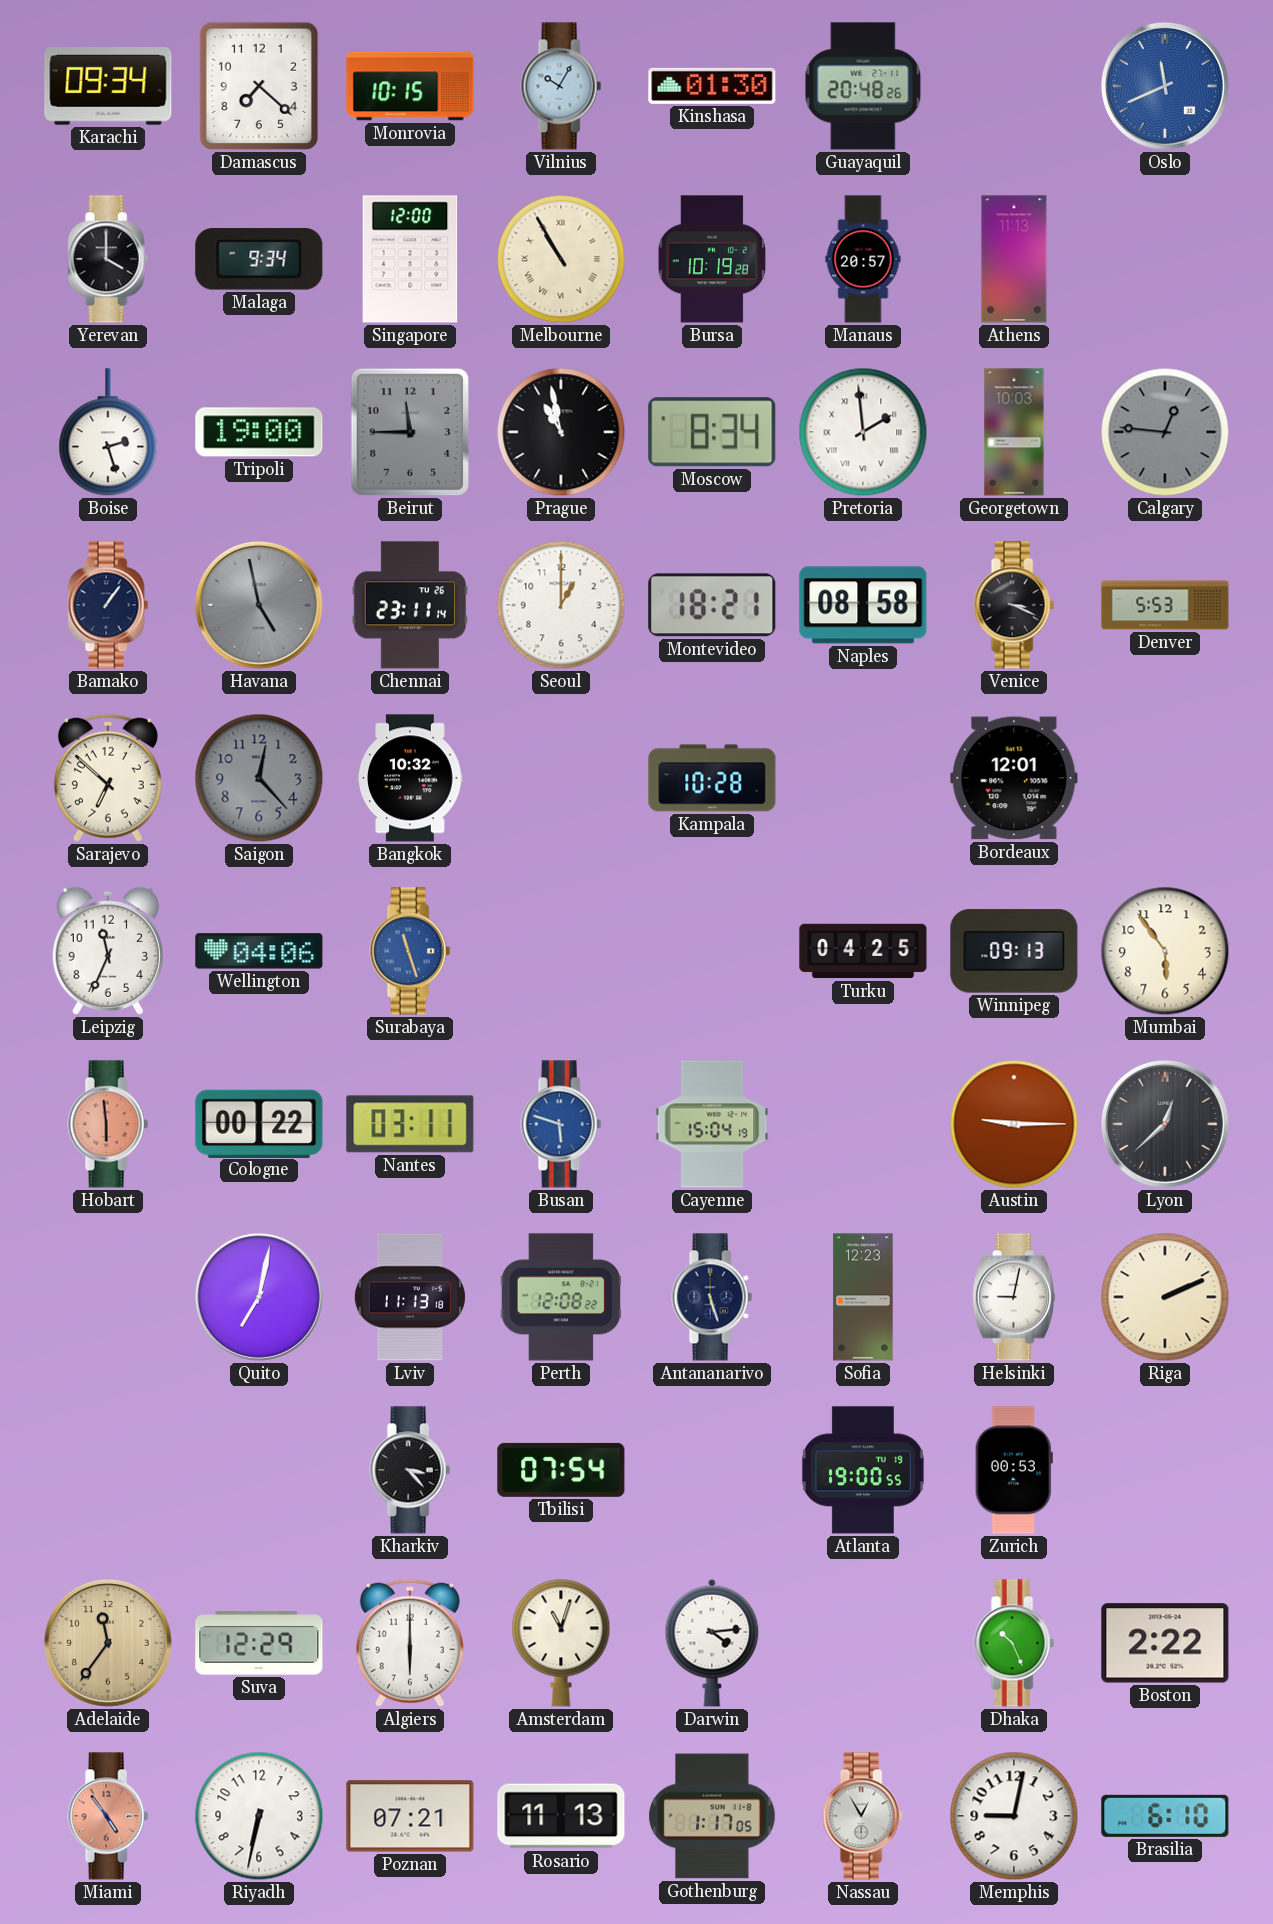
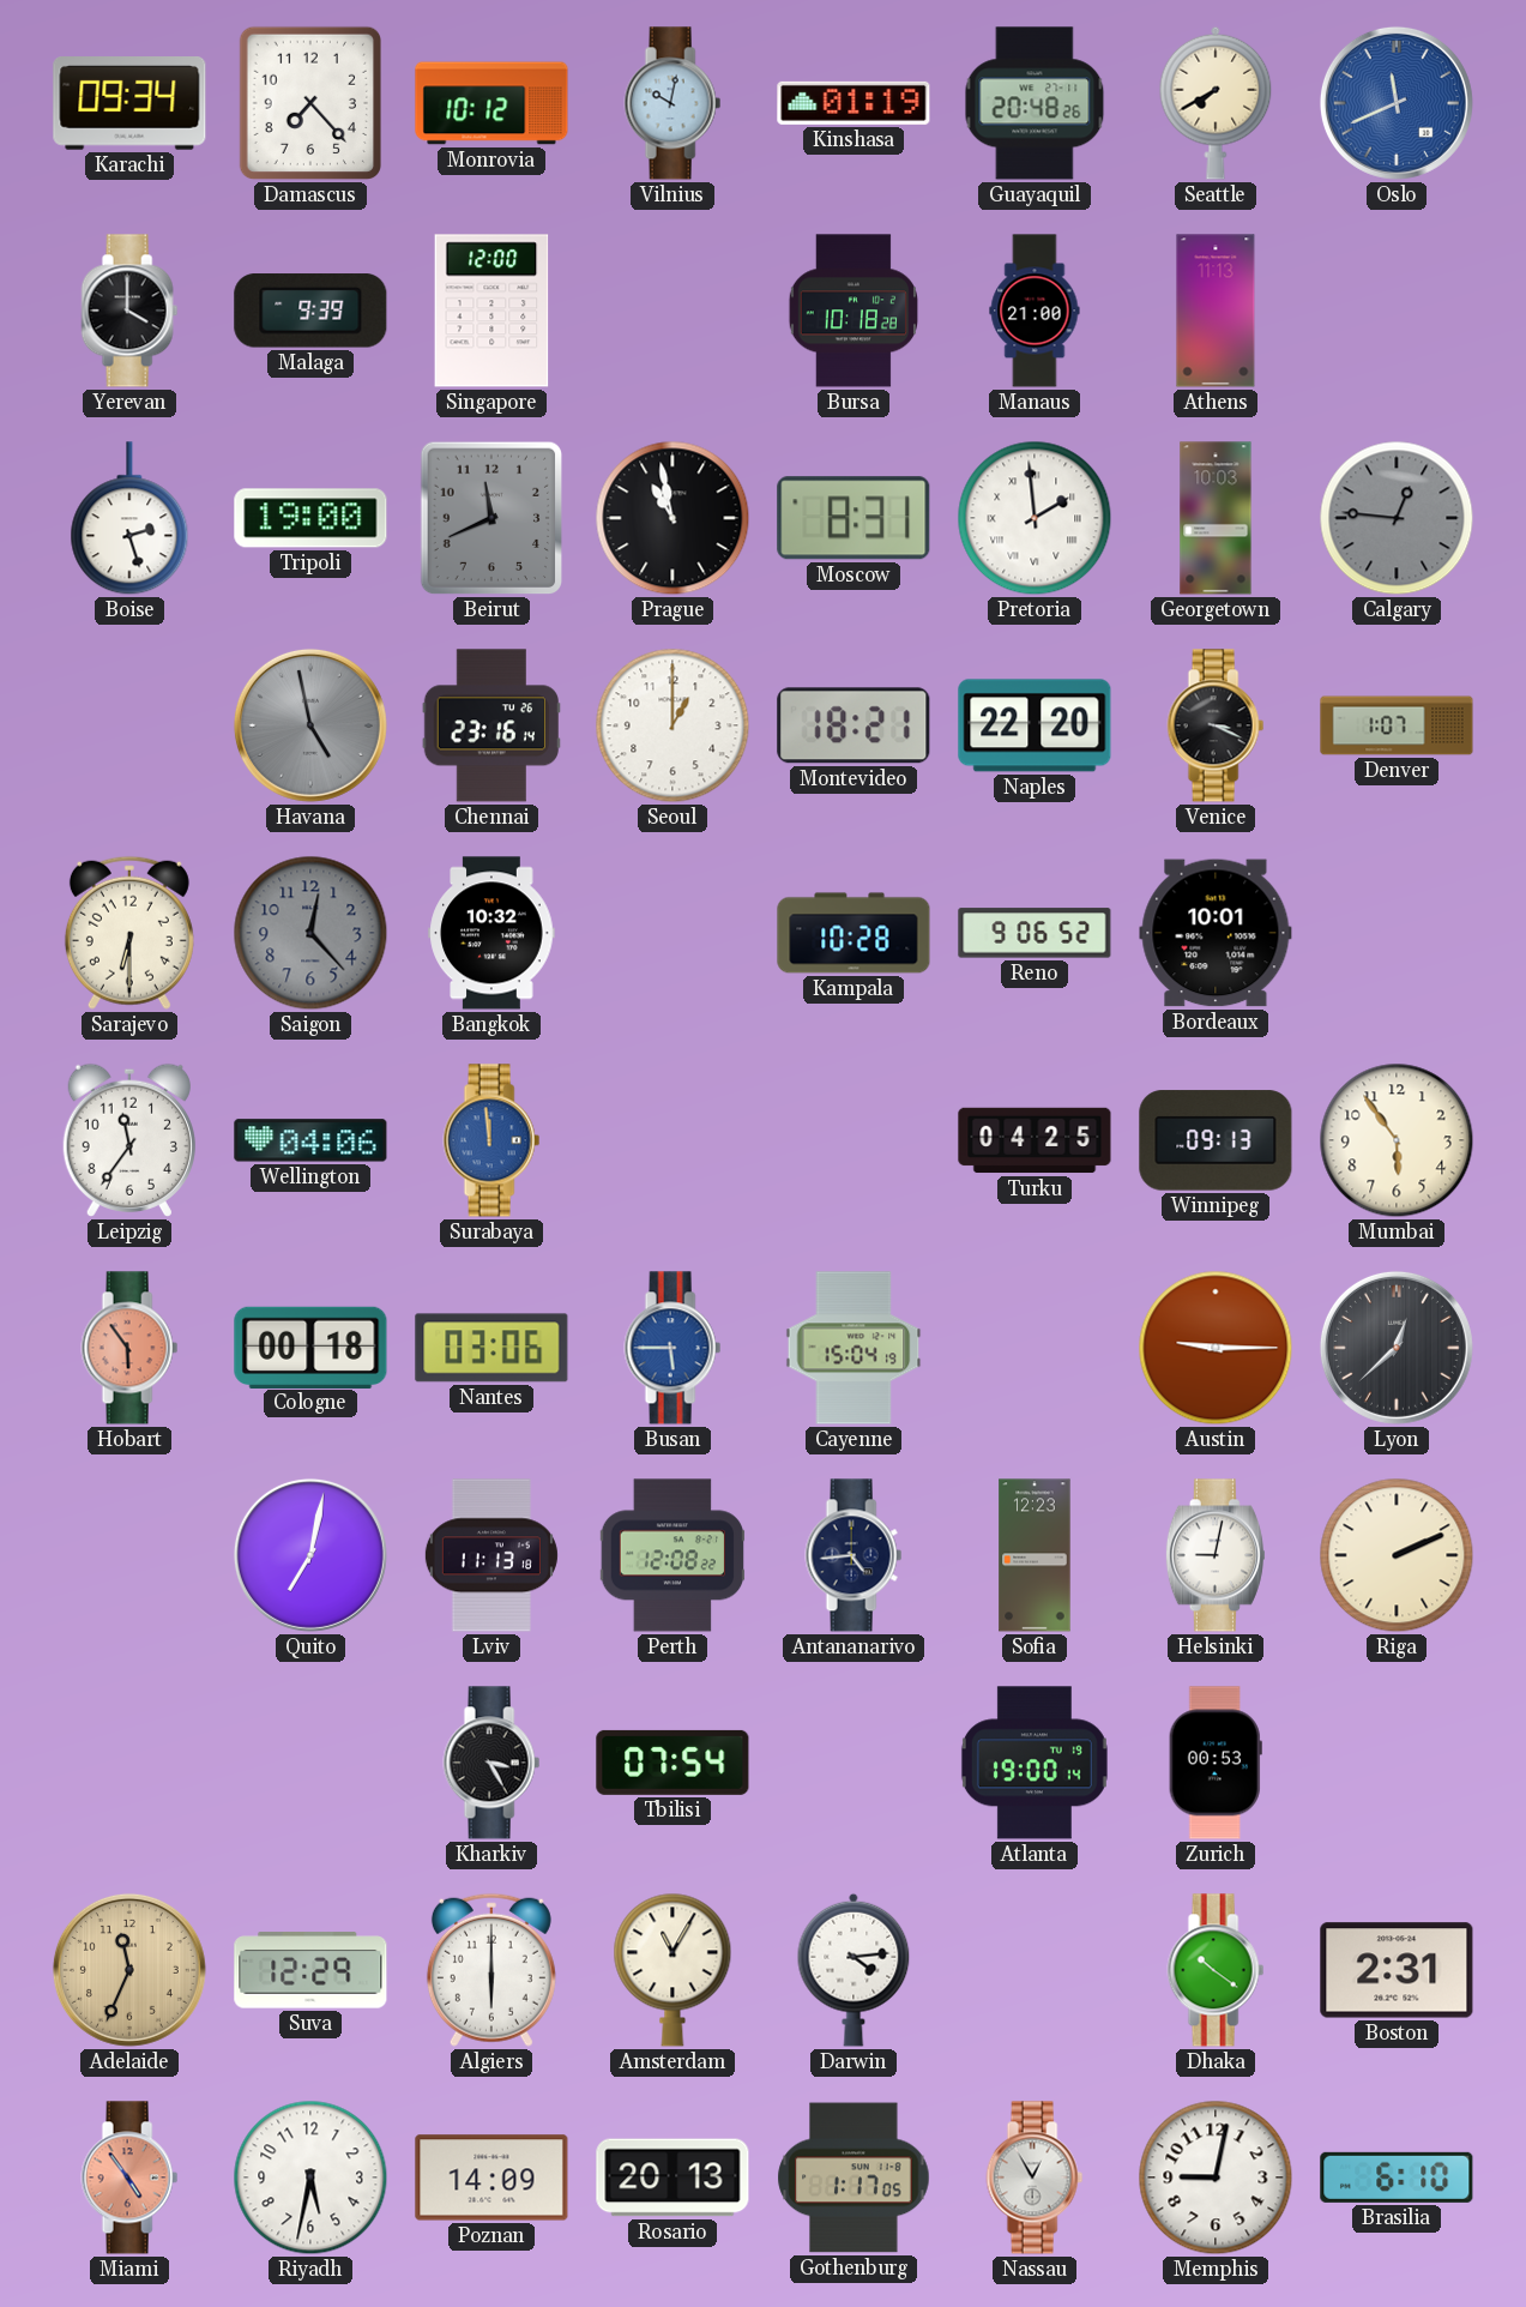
Damascus: 7:22 -> 7:23 (309, 103)
Monrovia: 10:15 -> 10:12 (491, 103)
Vilnius: 10:05 -> 10:02 (672, 103)
Kinshasa: 01:30 -> 01:19 (854, 103)
Seattle: none -> 7:40 (1216, 103)
Malaga: 9:34 -> 9:39 (310, 311)
Melbourne: 10:55 -> none (561, 259)
Bursa: 10:19 -> 10:18 (852, 311)
Manaus: 20:57 -> 21:00 (1035, 311)
Beirut: 11:45 -> 11:41 (490, 518)
Moscow: 8:34 -> 8:31 (854, 518)
Bamako: 1:06 -> none (108, 605)
Chennai: 23:11 -> 23:16 (491, 725)
Naples: 08:58 -> 22:20 (1035, 725)
Denver: 5:53 -> 1:07 (1397, 725)
Sarajevo: 6:52 -> 6:30 (129, 933)
Reno: none -> 9:06 (1035, 933)
Bordeaux: 12:01 -> 10:01 (1216, 933)
Leipzig: 11:34 -> 11:36 (129, 1140)
Surabaya: 11:27 -> 11:59 (491, 1140)
Hobart: 5:59 -> 5:54 (129, 1348)
Cologne: 00:22 -> 00:18 (310, 1347)
Nantes: 03:11 -> 03:06 (491, 1348)
Busan: 5:48 -> 5:45 (672, 1348)
Antananarivo: 5:27 -> 4:44 (854, 1555)
Kharkiv: 3:23 -> 3:25 (491, 1763)
Atlanta: 19:00:55 -> 19:00:14 (1035, 1763)
Adelaide: 11:36 -> 11:34 (129, 1970)
Amsterdam: 11:03 -> 11:05 (672, 1970)
Dhaka: 10:26 -> 10:21 (1216, 1970)
Boston: 2:22 -> 2:31 (1397, 1970)
Riyadh: 6:32 -> 5:32 (310, 2178)
Poznan: 07:21 -> 14:09 (491, 2178)
Rosario: 11:13 -> 20:13 (672, 2178)
